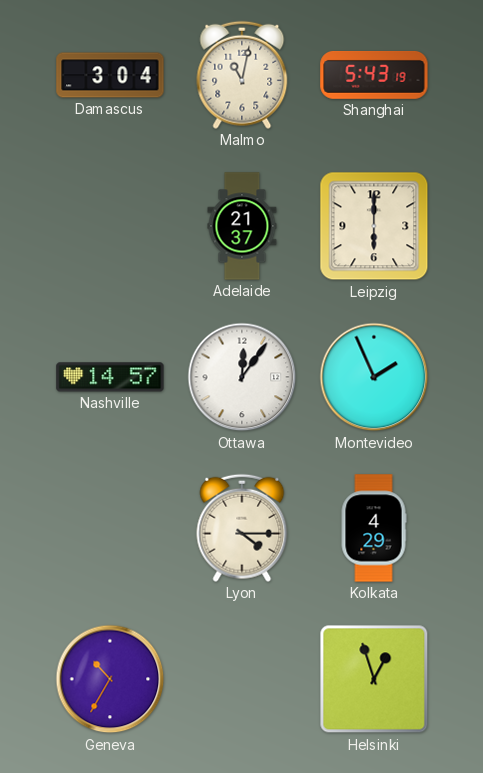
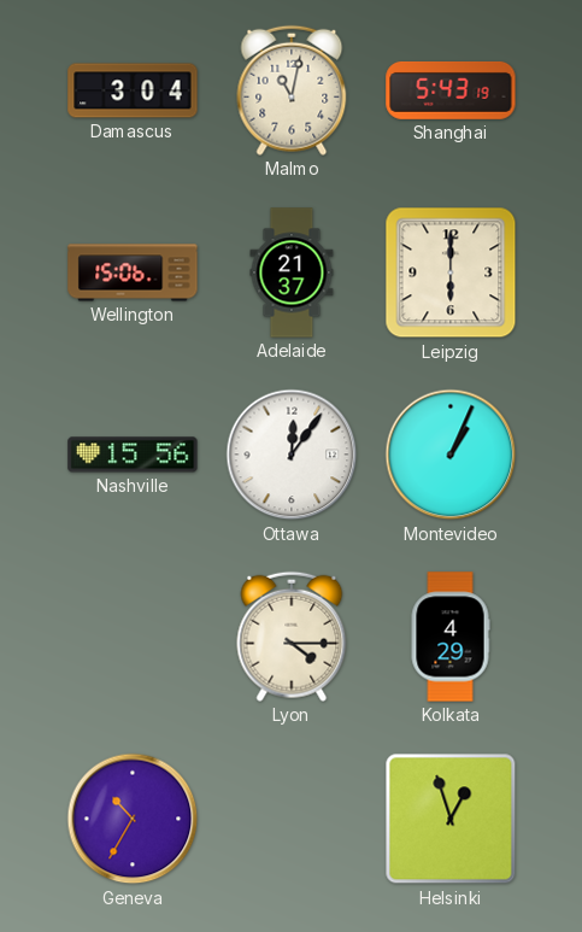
Wellington: none -> 15:06 (133, 272)
Nashville: 14:57 -> 15:56 (133, 455)
Montevideo: 1:56 -> 1:04 (451, 455)
